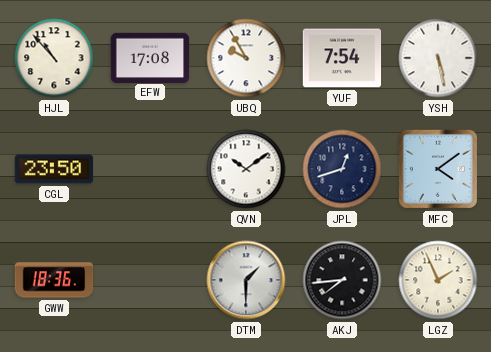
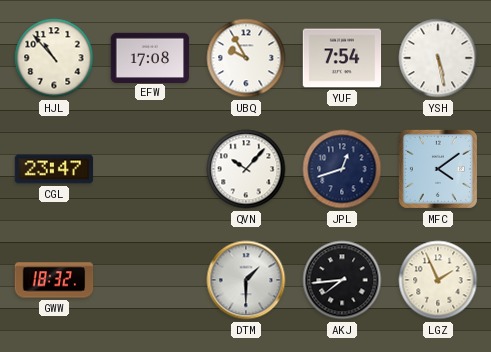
CGL: 23:50 -> 23:47 (54, 169)
QVN: 10:09 -> 10:07 (246, 169)
GWW: 18:36 -> 18:32 (54, 280)
